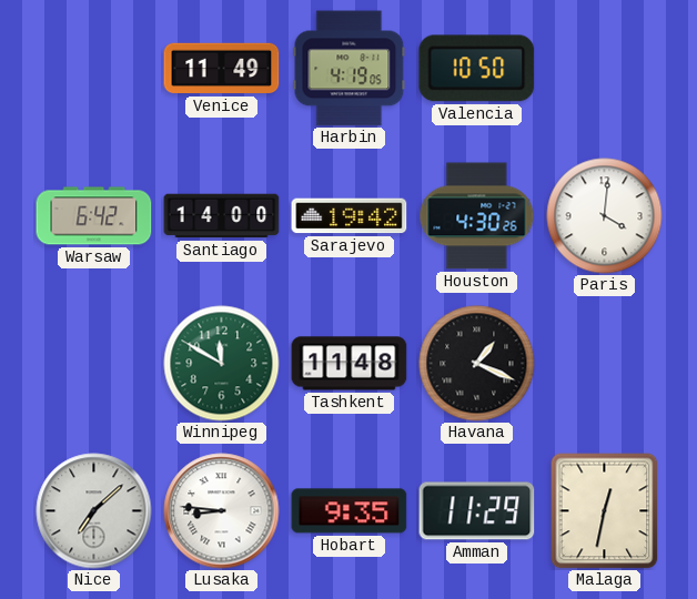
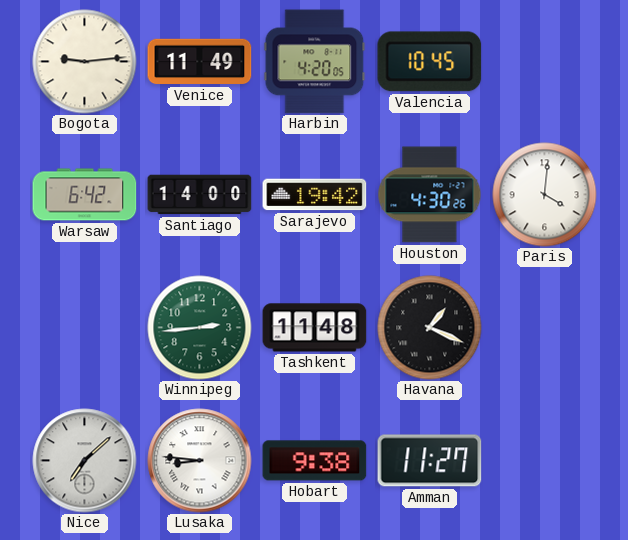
Bogota: none -> 9:14 (85, 62)
Harbin: 4:19 -> 4:20 (315, 62)
Valencia: 10:50 -> 10:45 (430, 62)
Winnipeg: 11:50 -> 2:44 (200, 328)
Hobart: 9:35 -> 9:38 (315, 461)
Amman: 11:29 -> 11:27 (430, 461)
Malaga: 12:32 -> none (605, 511)
